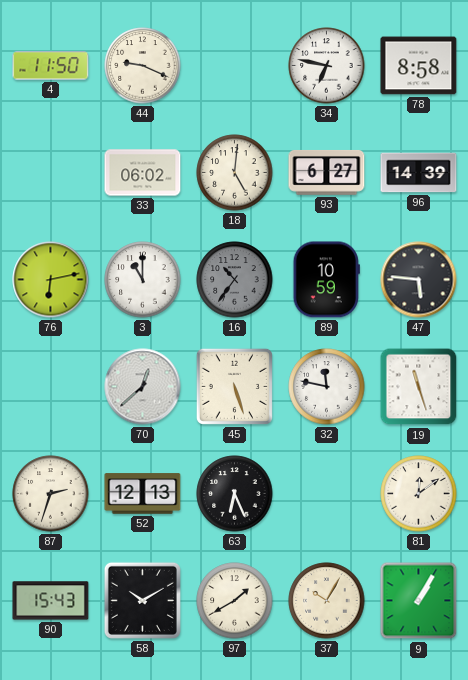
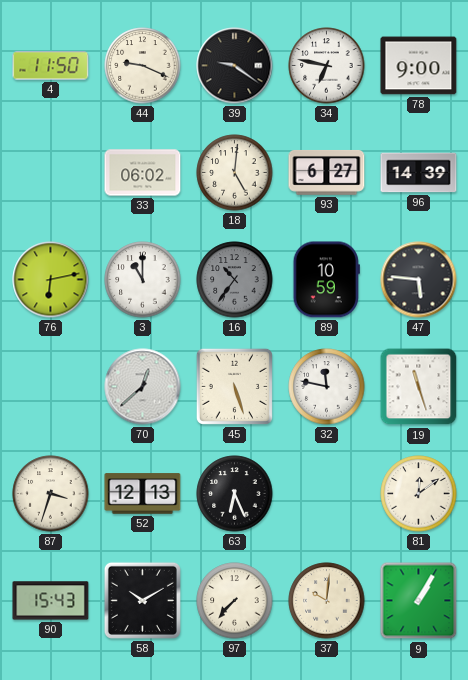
39: none -> 9:21 (235, 66)
78: 8:58 -> 9:00 (419, 66)
87: 2:33 -> 3:33 (51, 494)
97: 1:40 -> 7:37 (235, 601)
37: 10:05 -> 10:01 (327, 601)
